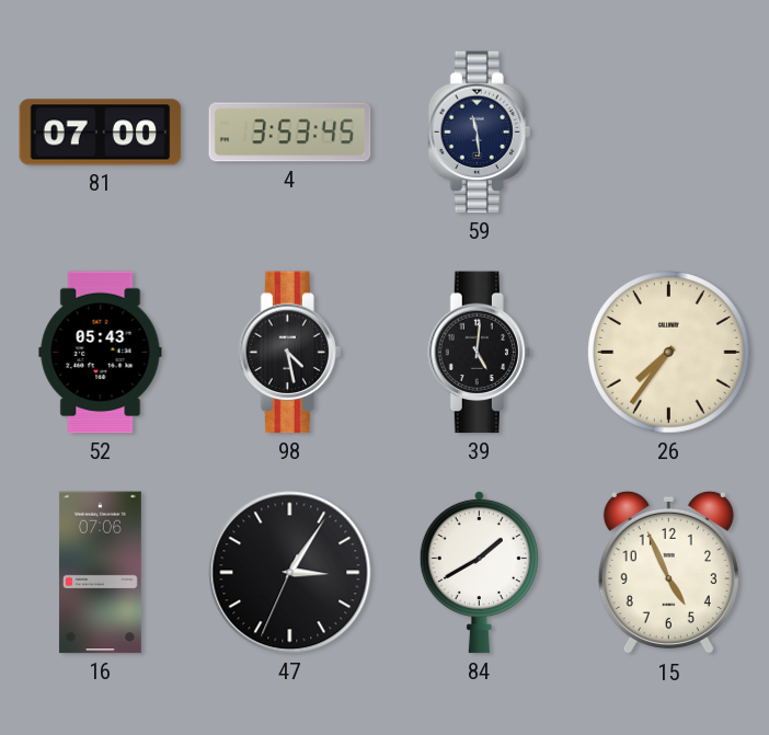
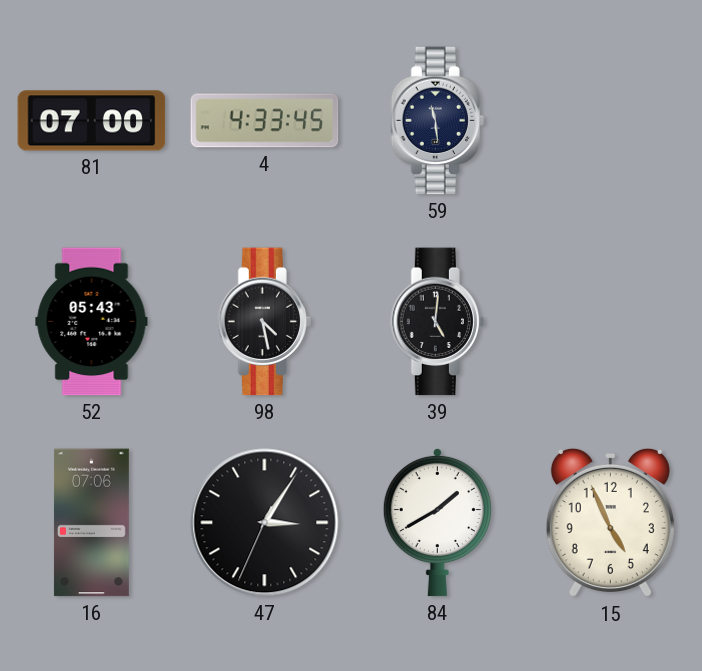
4: 3:53 -> 4:33 (265, 121)
26: 7:36 -> none (669, 353)
